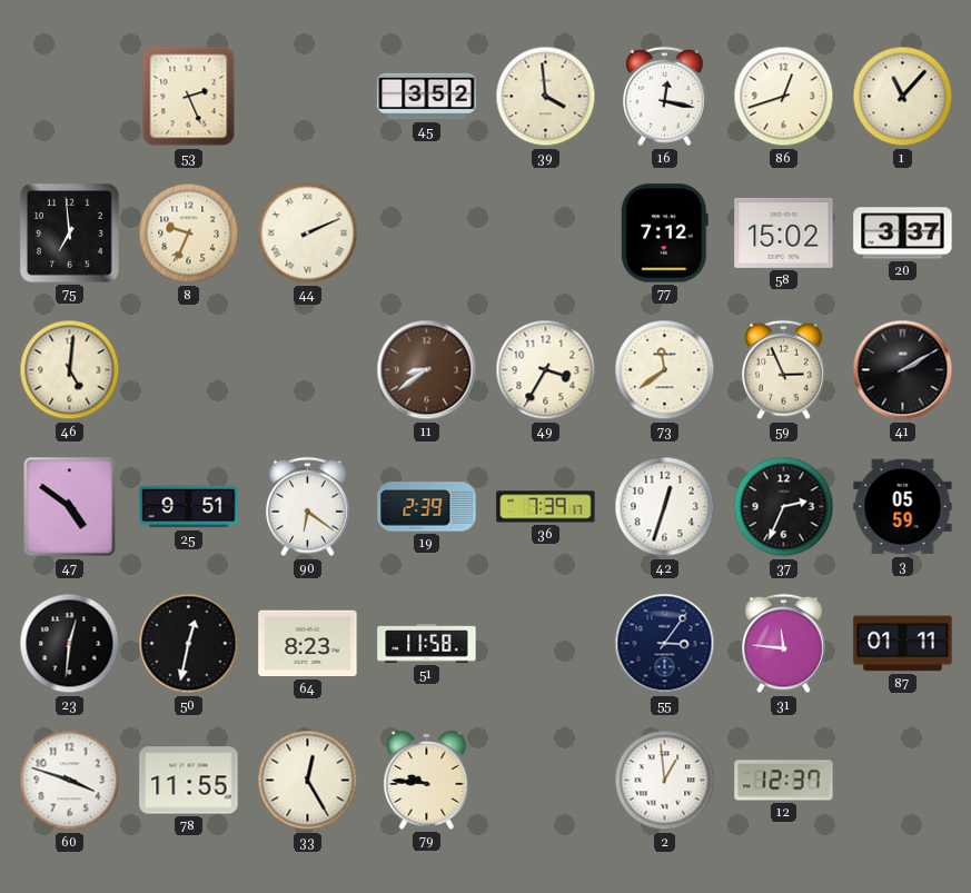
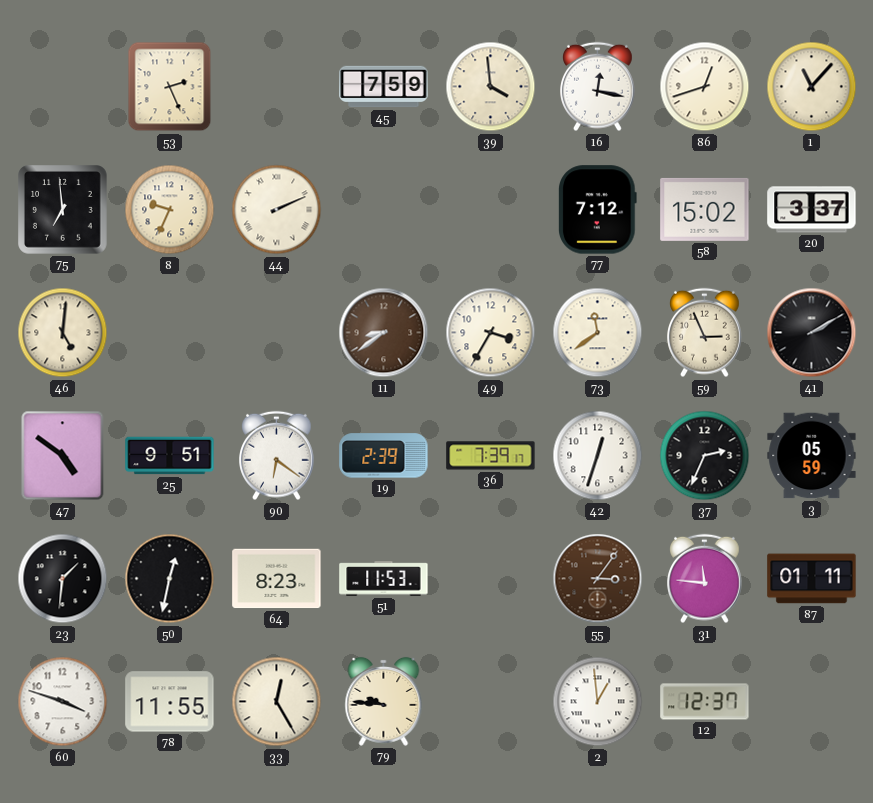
45: 3:52 -> 7:59 (384, 87)
23: 12:31 -> 1:31 (63, 579)
51: 11:58 -> 11:53 (384, 579)
55 dial: navy -> brown (598, 579)
